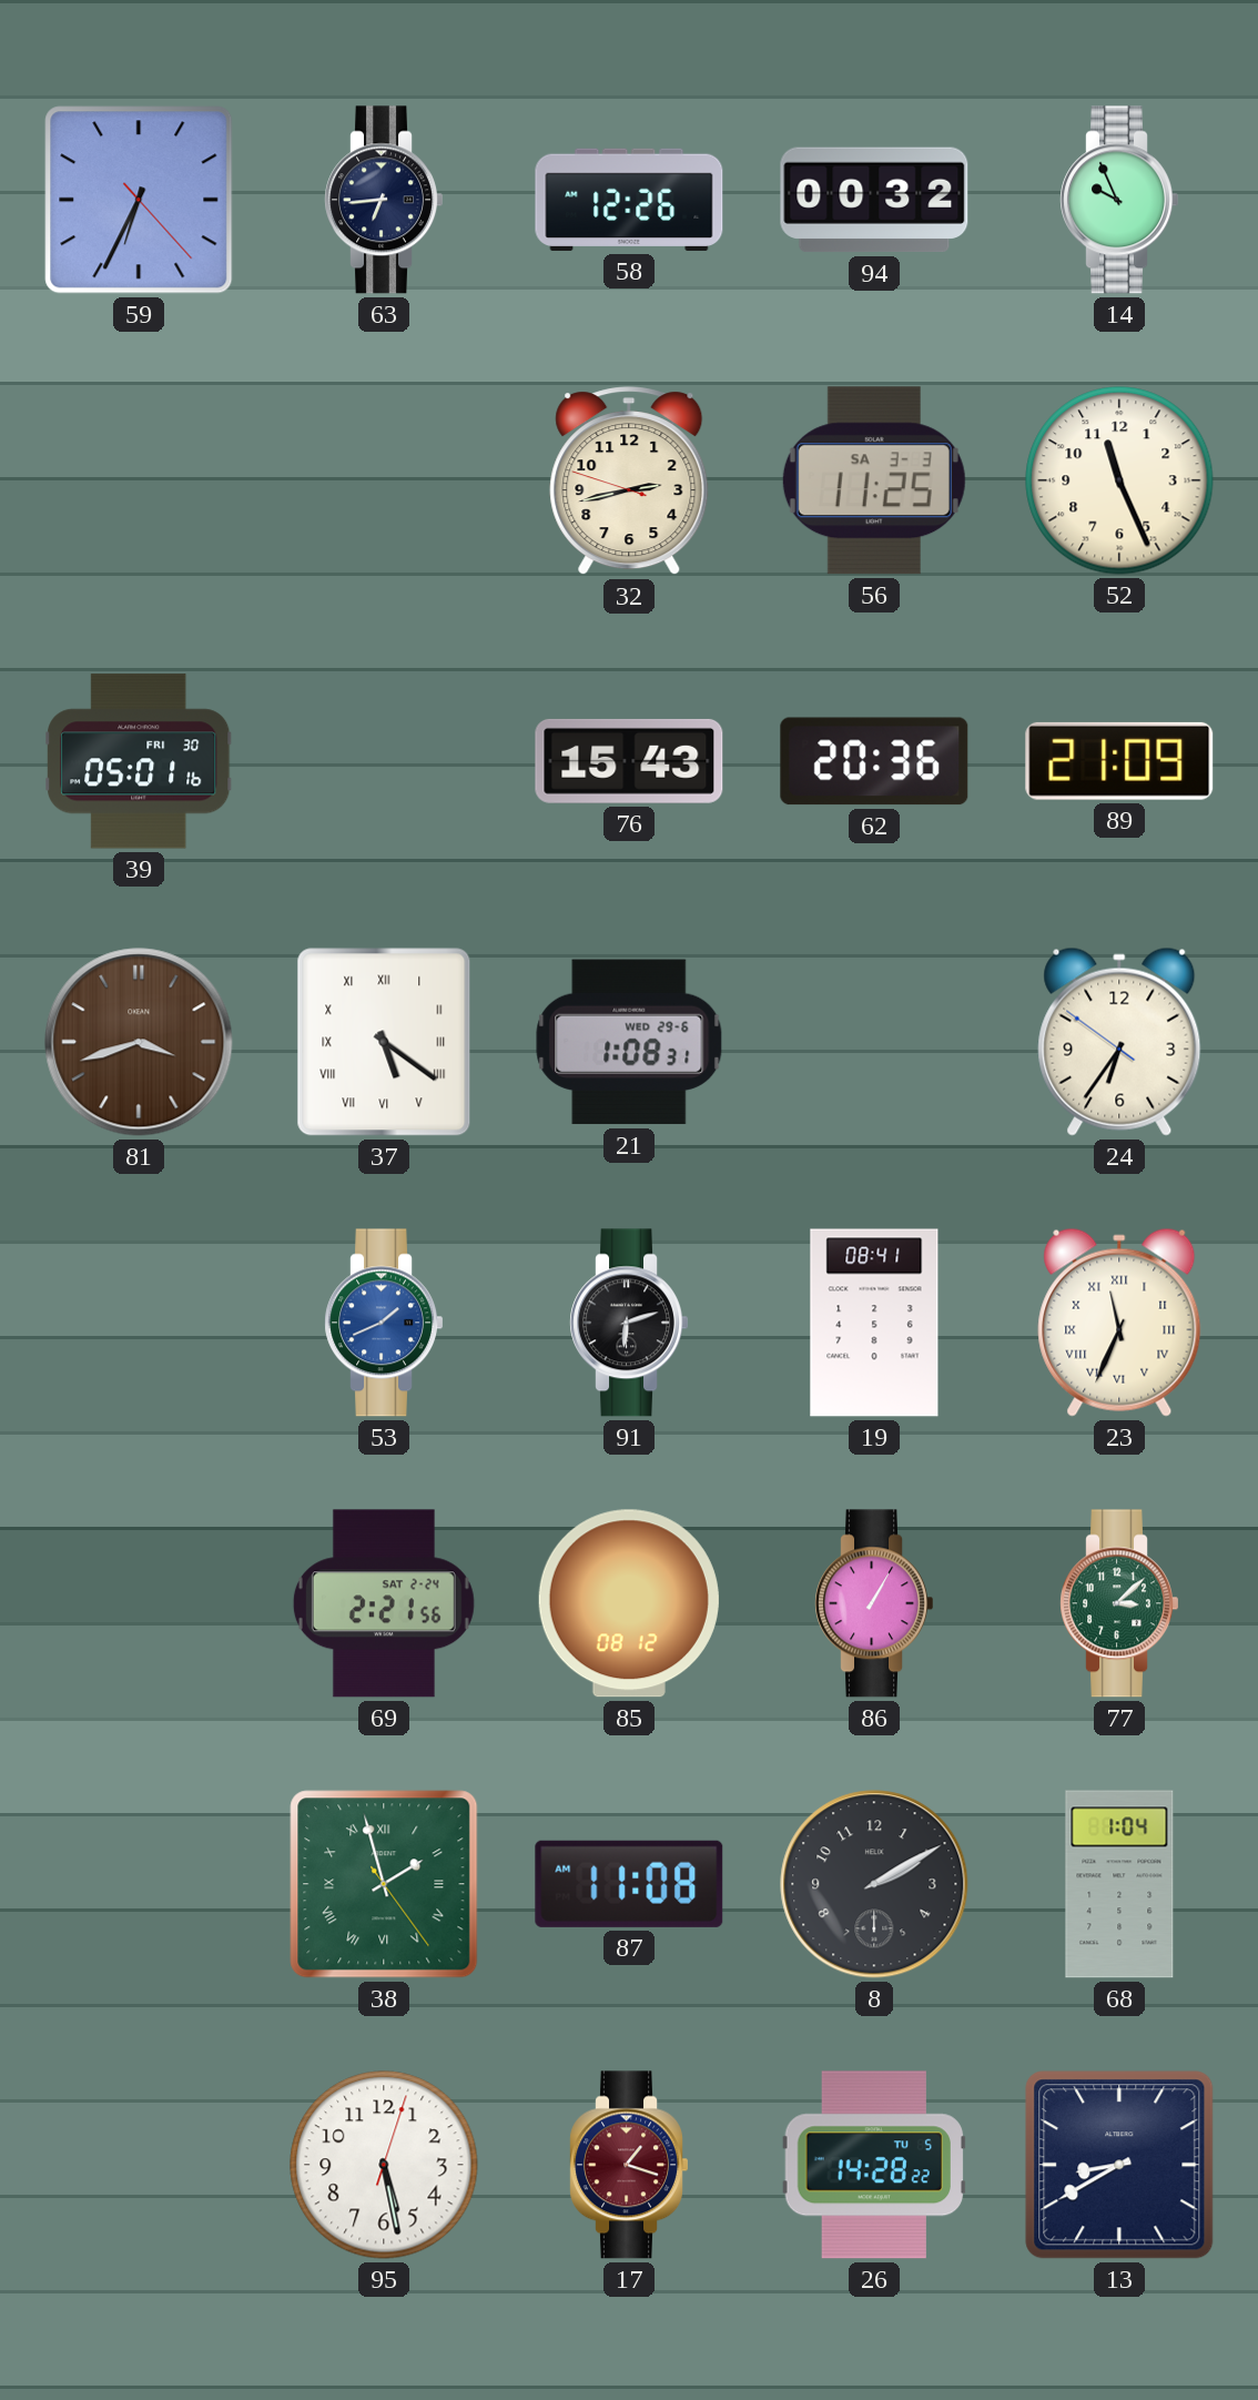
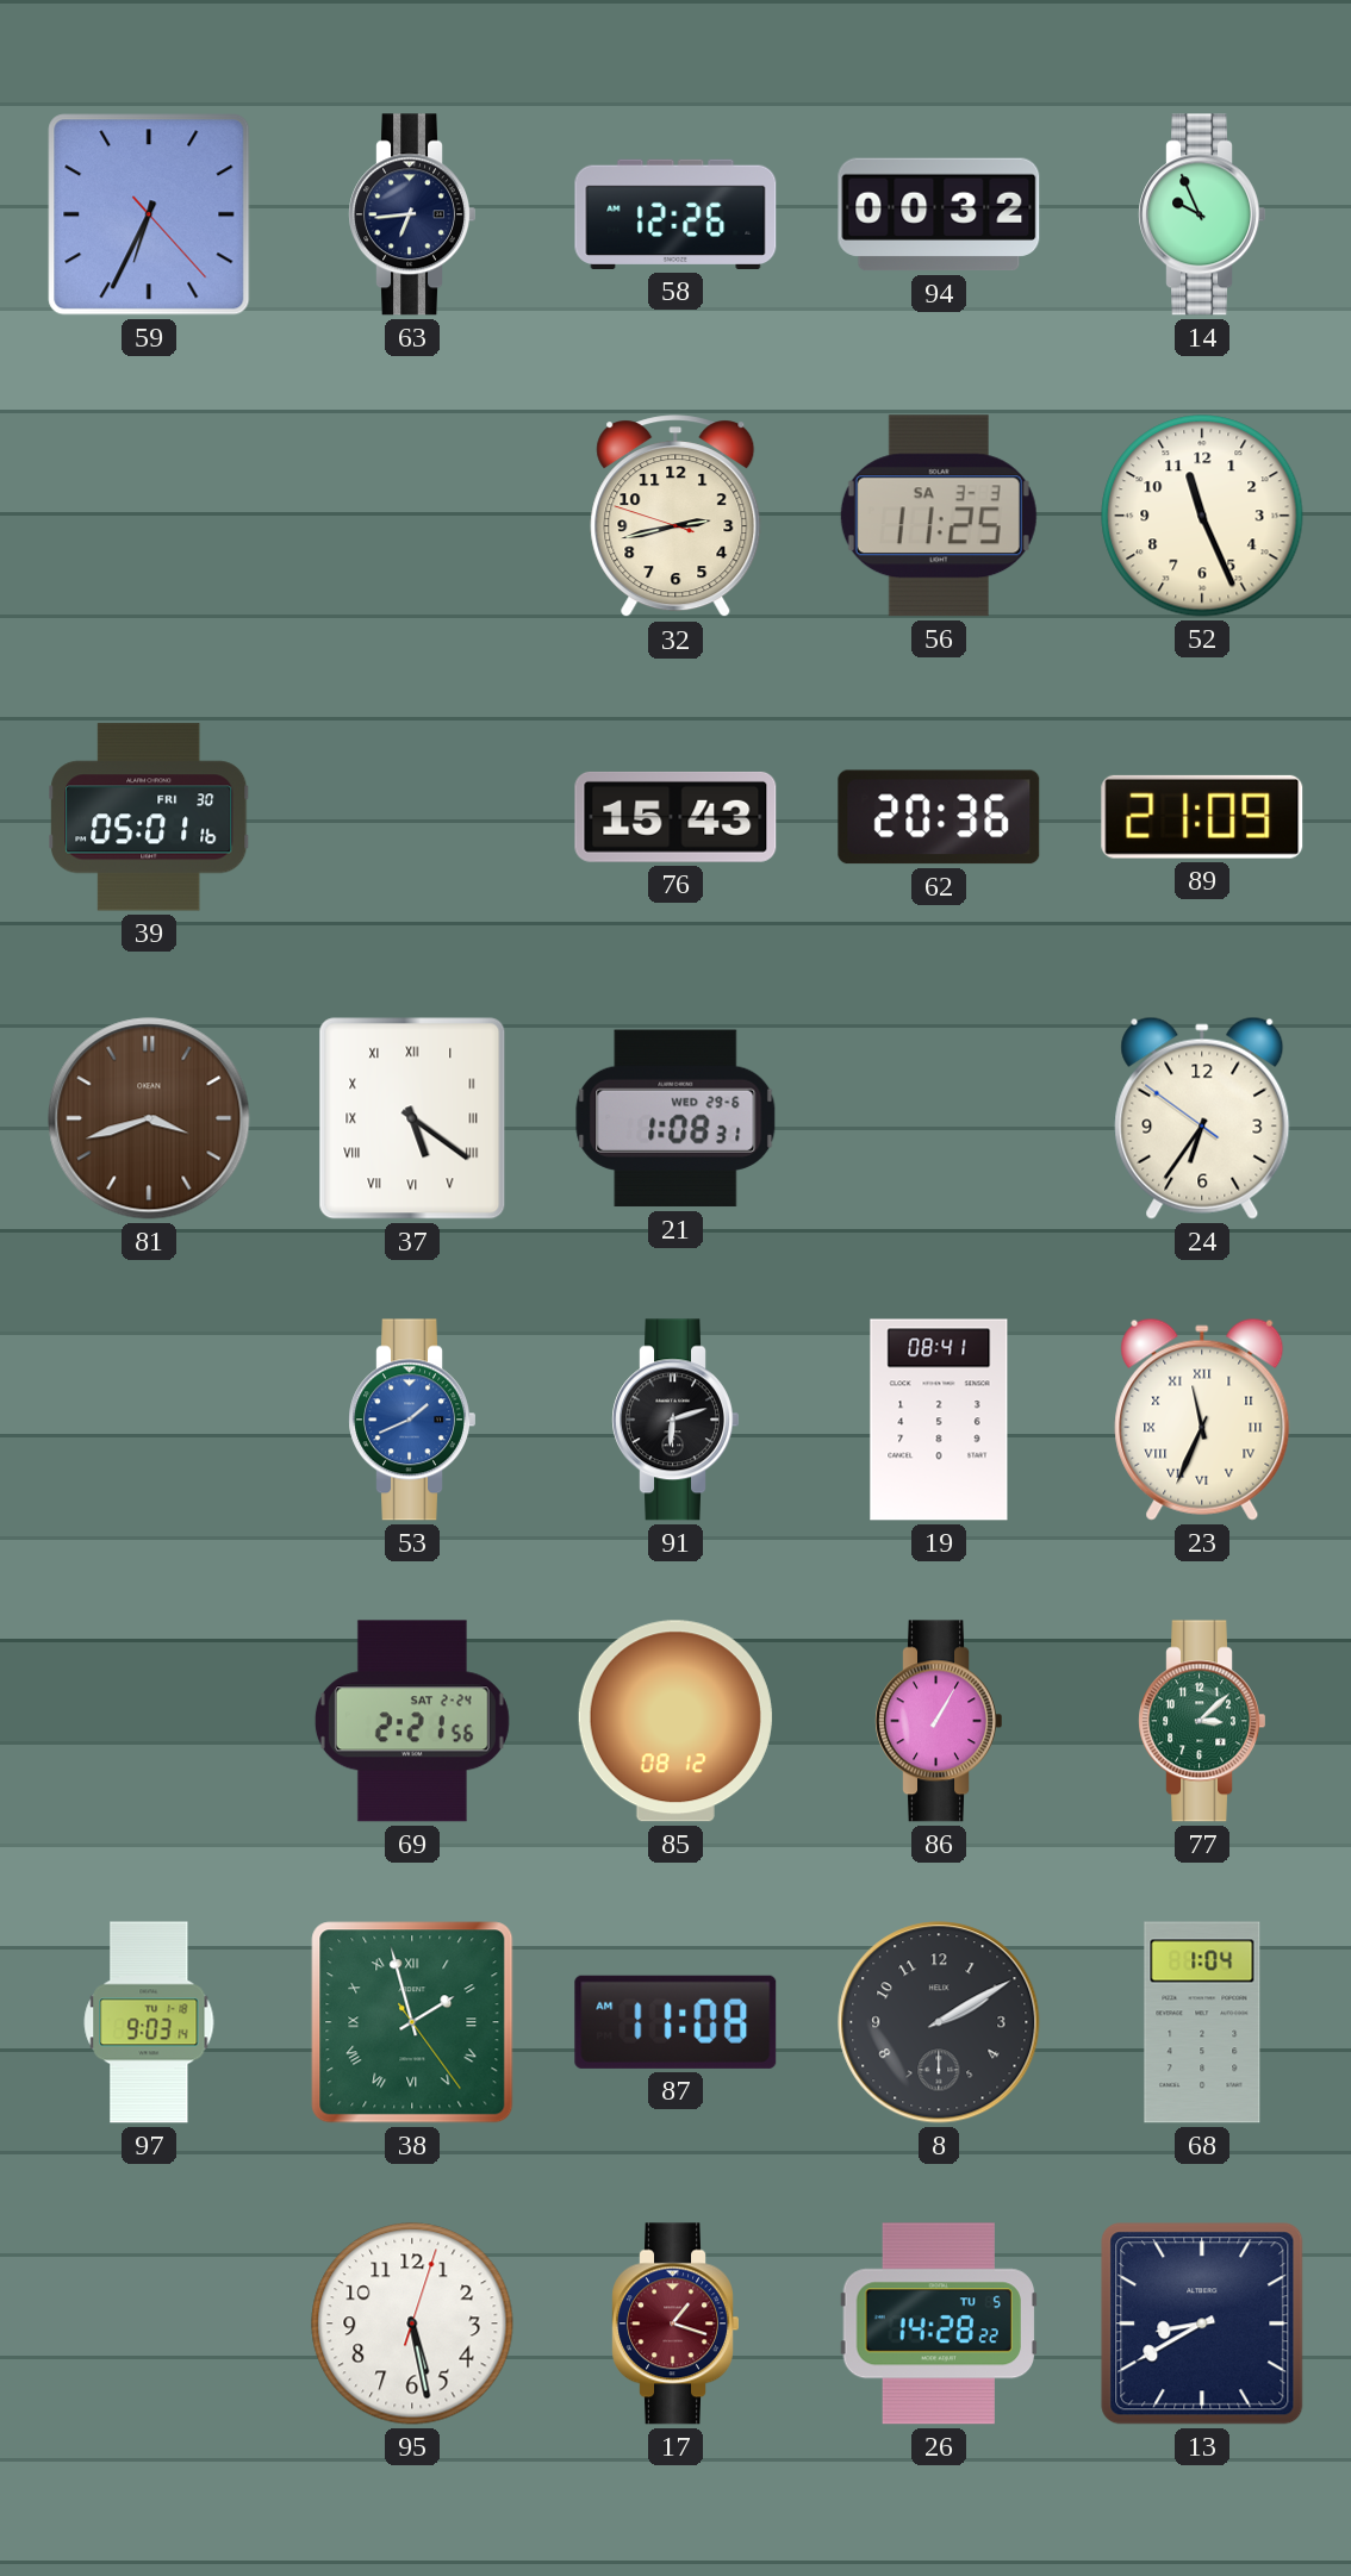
97: none -> 9:03 (149, 2022)
